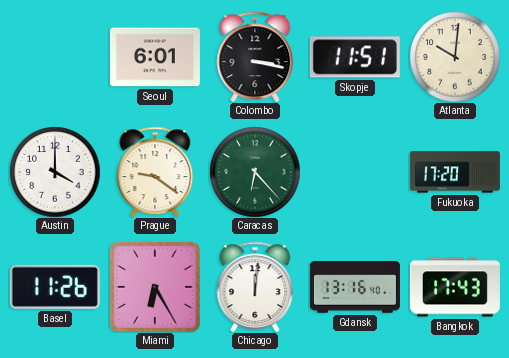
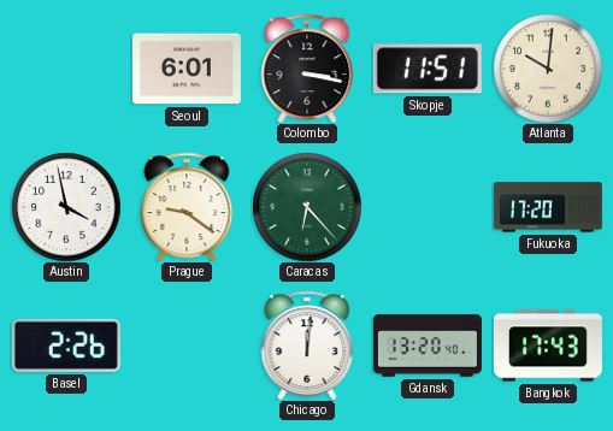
Austin: 4:00 -> 3:58 (66, 207)
Basel: 11:26 -> 2:26 (66, 346)
Miami: 6:25 -> none (155, 287)
Gdansk: 13:16 -> 13:20 (428, 346)
